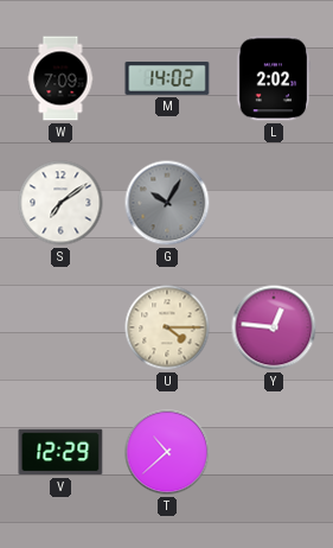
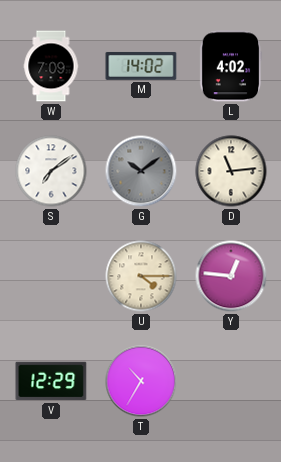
L: 2:02 -> 4:02 (231, 66)
G: 10:05 -> 10:09 (141, 171)
D: none -> 11:14 (231, 171)
T: 10:38 -> 10:35 (141, 381)
